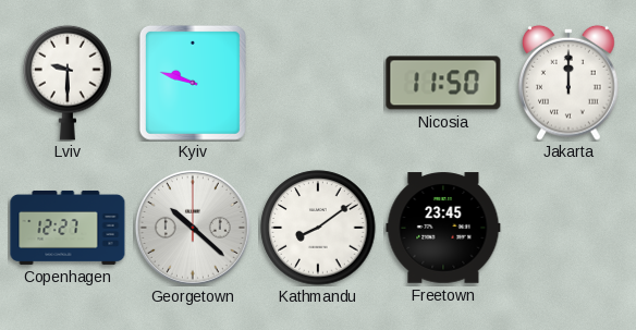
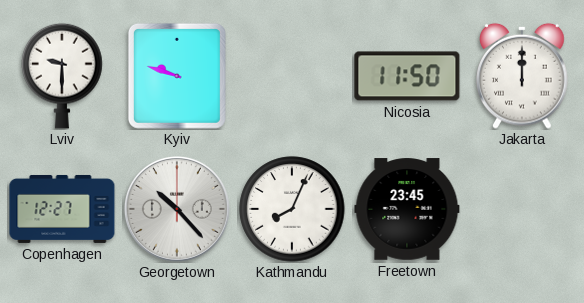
Georgetown: 10:22 -> 10:23 (177, 209)
Kathmandu: 8:09 -> 8:04 (292, 209)
